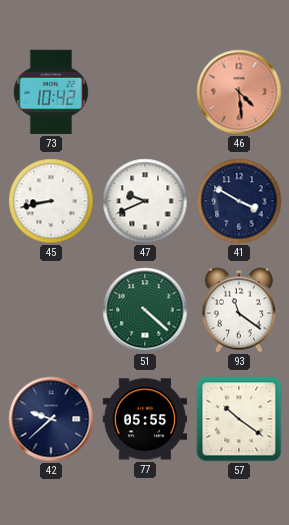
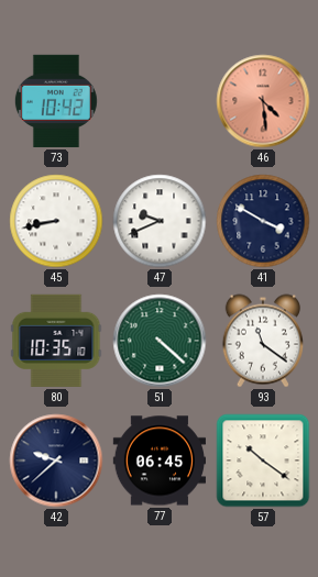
80: none -> 10:35 (56, 341)
77: 05:55 -> 06:45 (158, 461)
